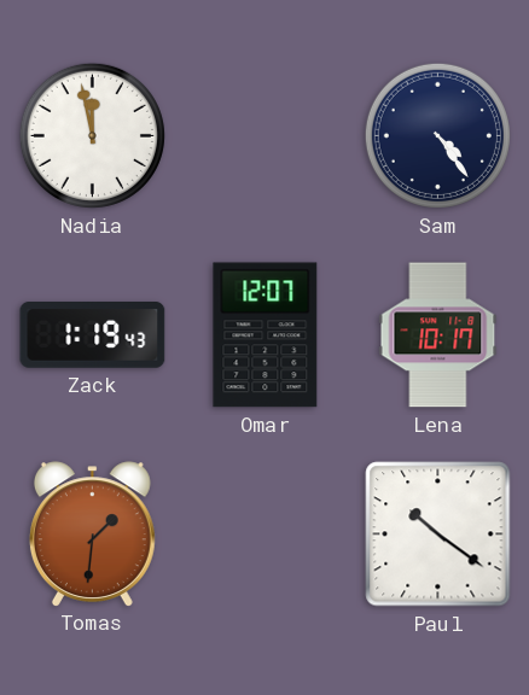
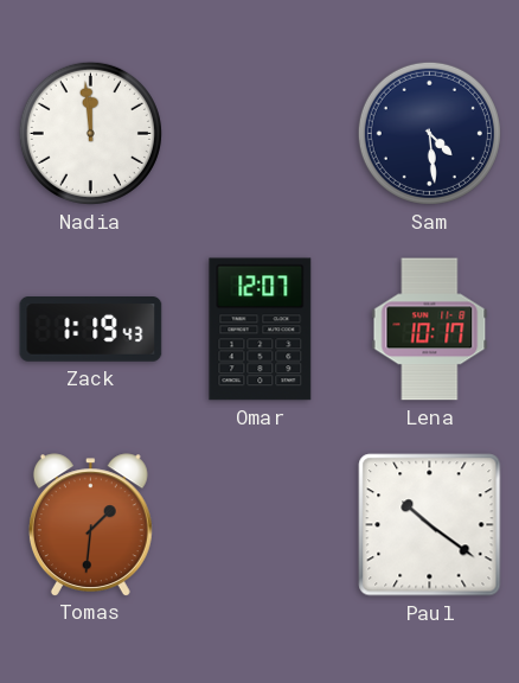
Nadia: 11:58 -> 11:59 (90, 133)
Sam: 4:24 -> 4:29 (429, 133)
